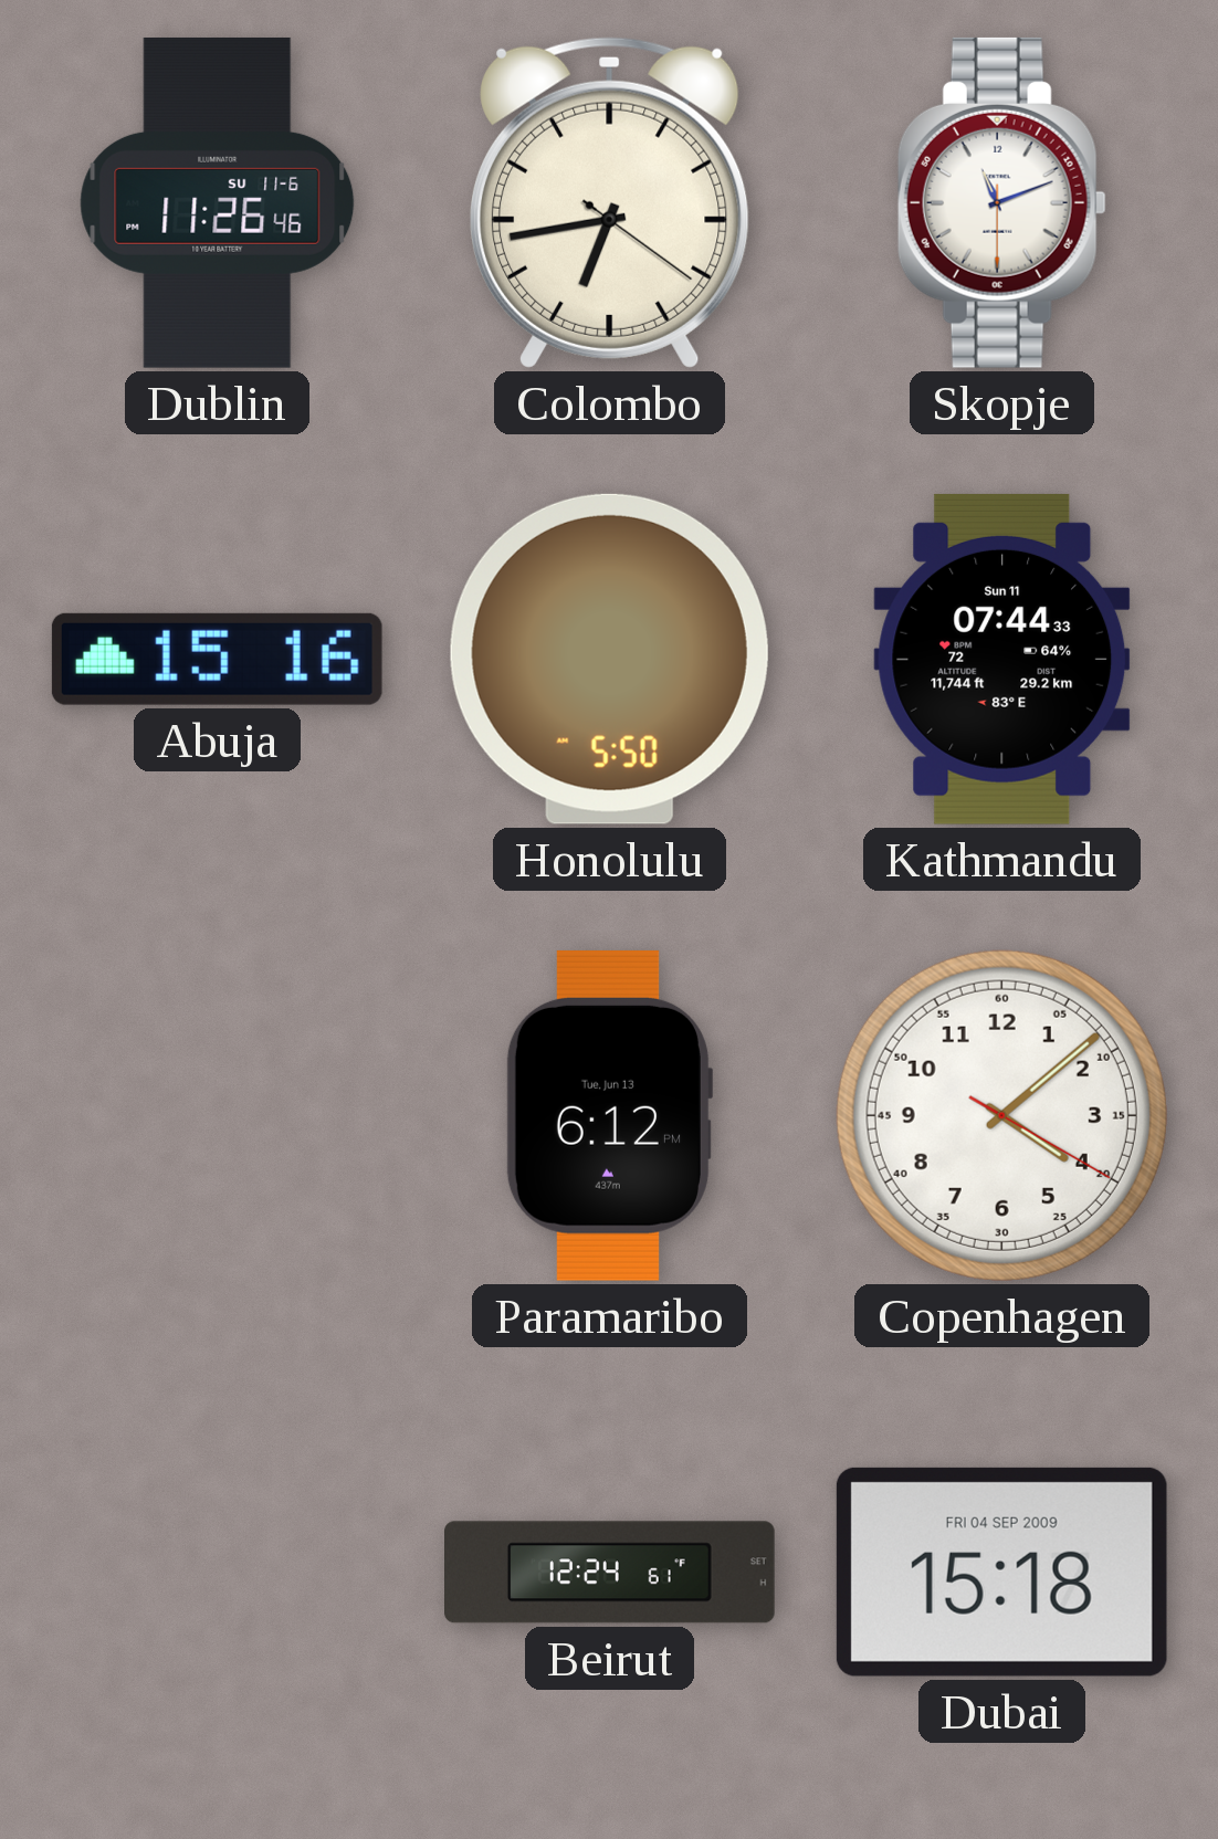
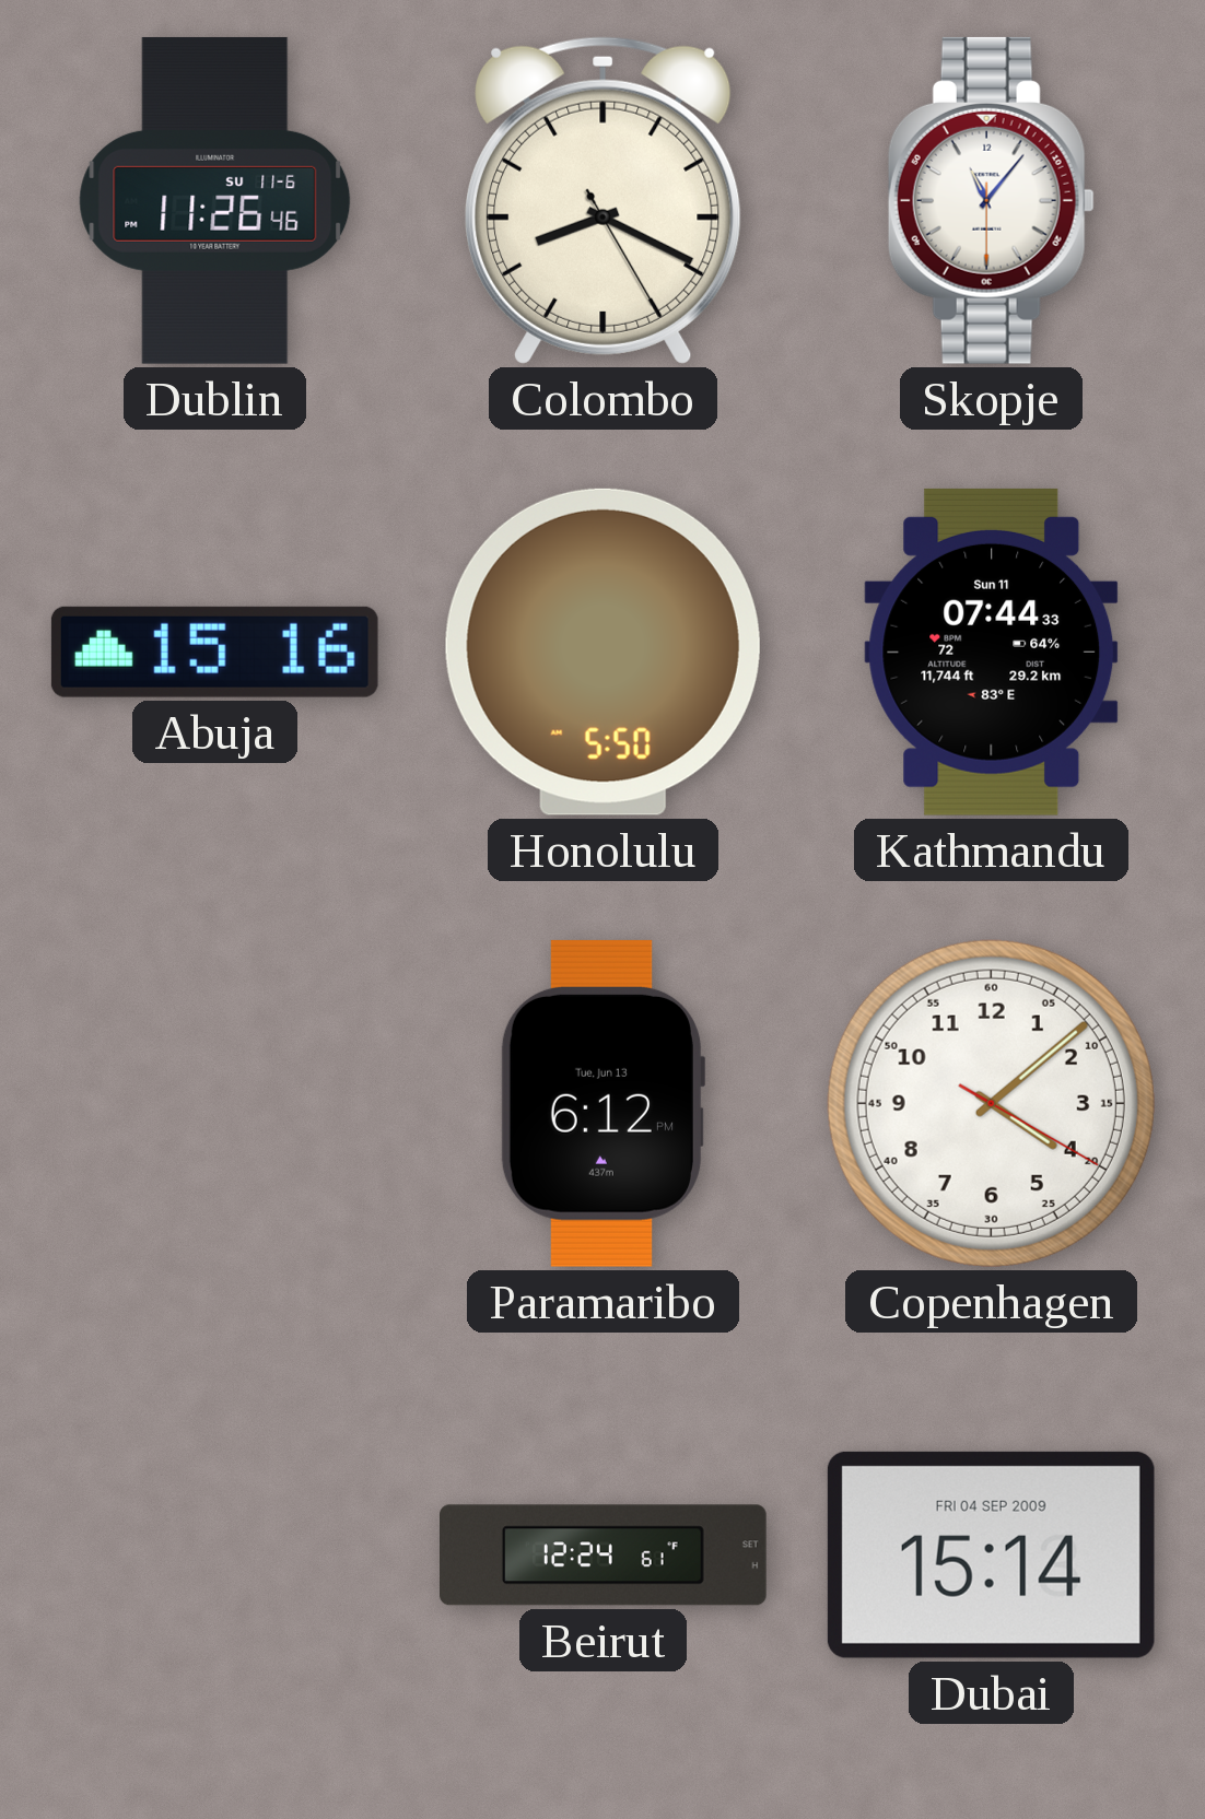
Colombo: 6:43 -> 8:19 (604, 200)
Skopje: 11:11 -> 11:06 (991, 200)
Dubai: 15:18 -> 15:14 (991, 1554)
